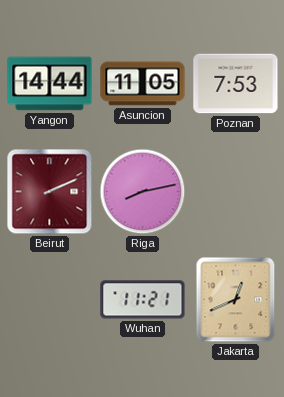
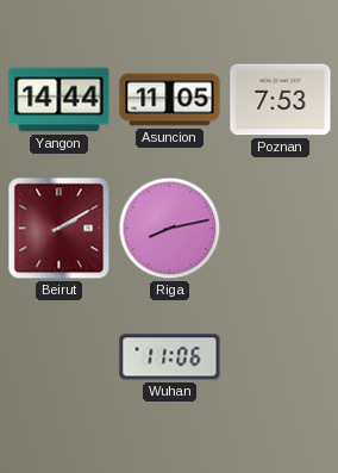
Beirut: 2:11 -> 2:10 (60, 229)
Wuhan: 11:21 -> 11:06 (170, 357)
Jakarta: 12:41 -> none (236, 300)
